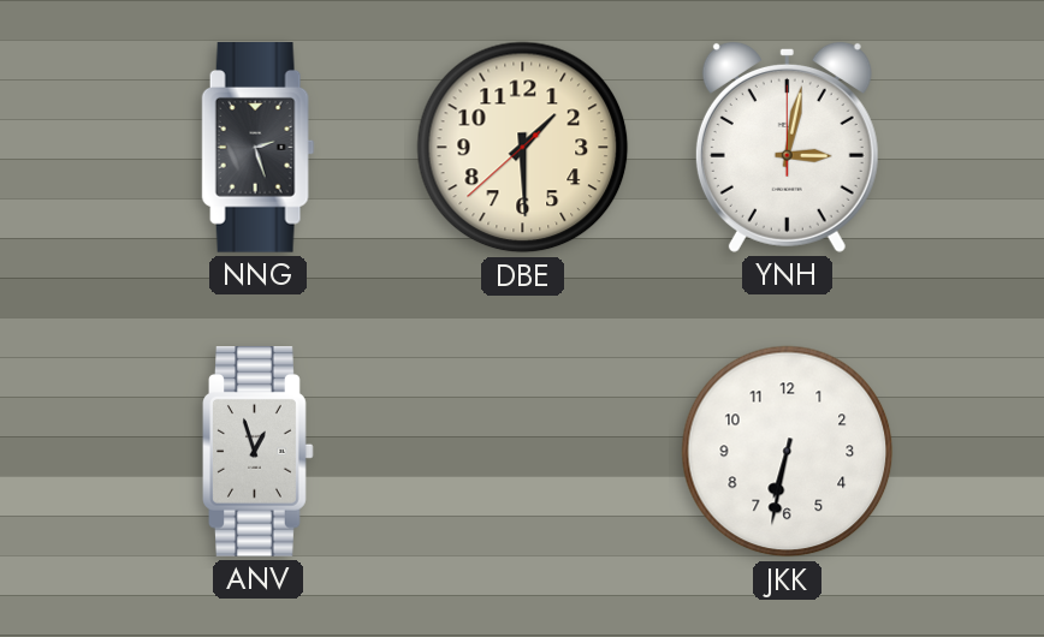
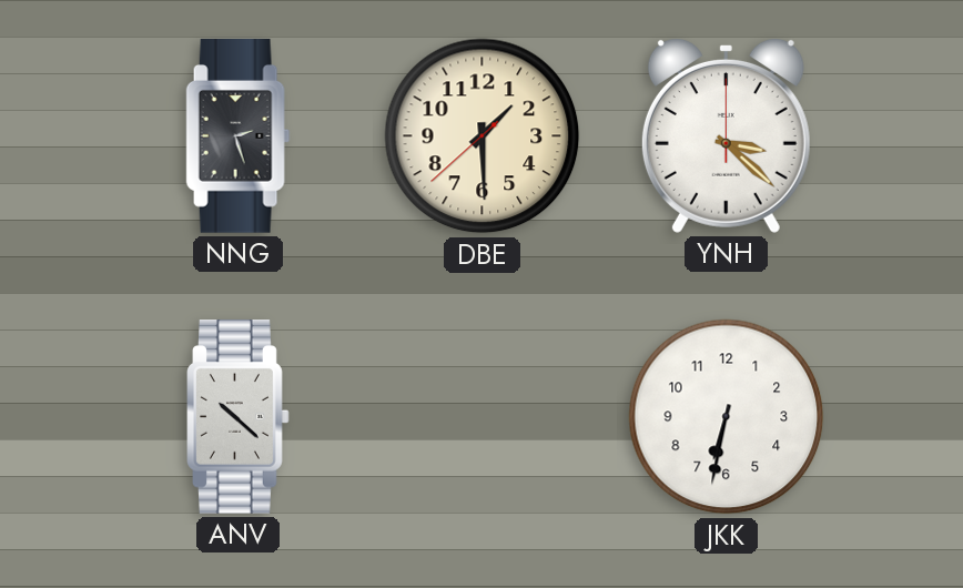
YNH: 3:02 -> 3:22 (726, 135)
ANV: 12:57 -> 10:22 (239, 417)
